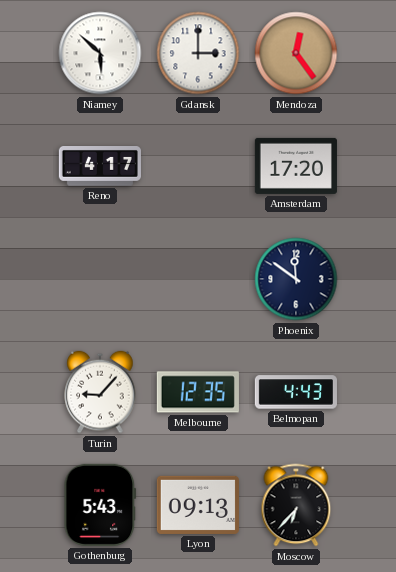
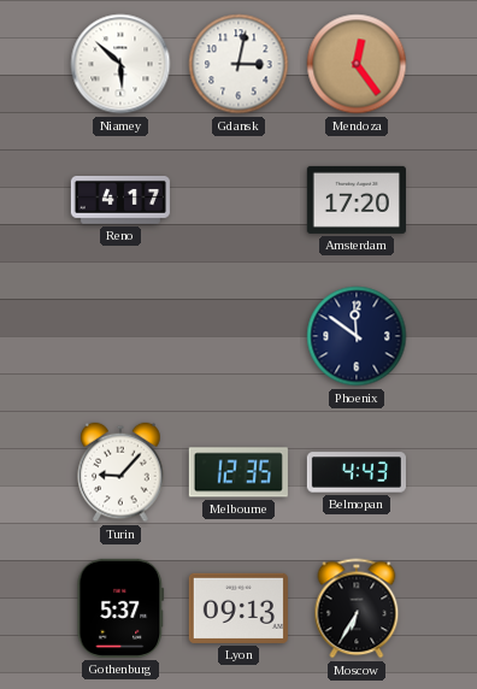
Gdansk: 3:00 -> 3:02 (238, 64)
Gothenburg: 5:43 -> 5:37 (120, 608)
Moscow: 6:37 -> 6:35 (357, 608)
